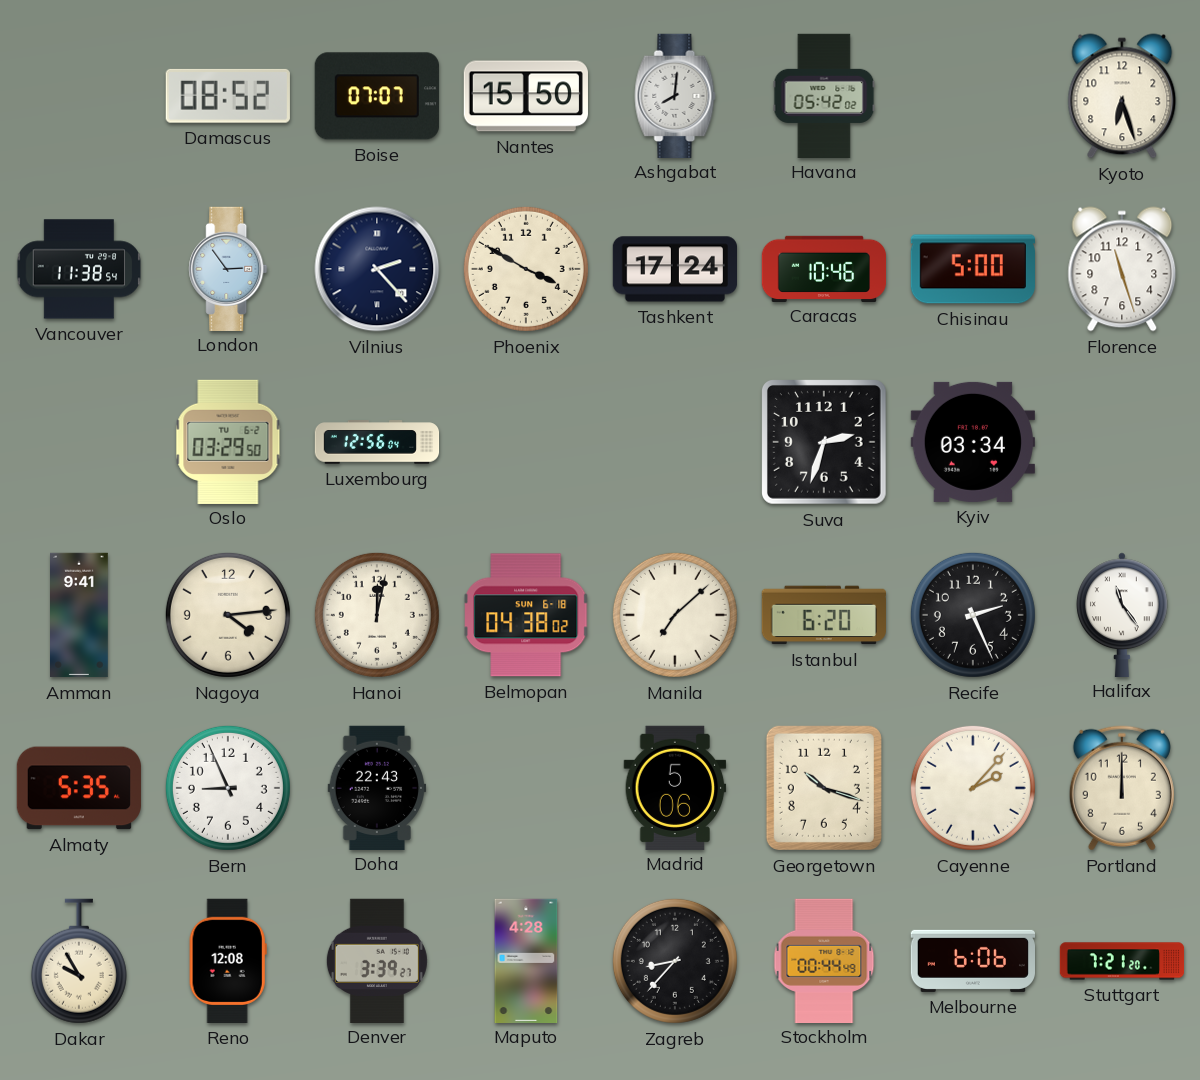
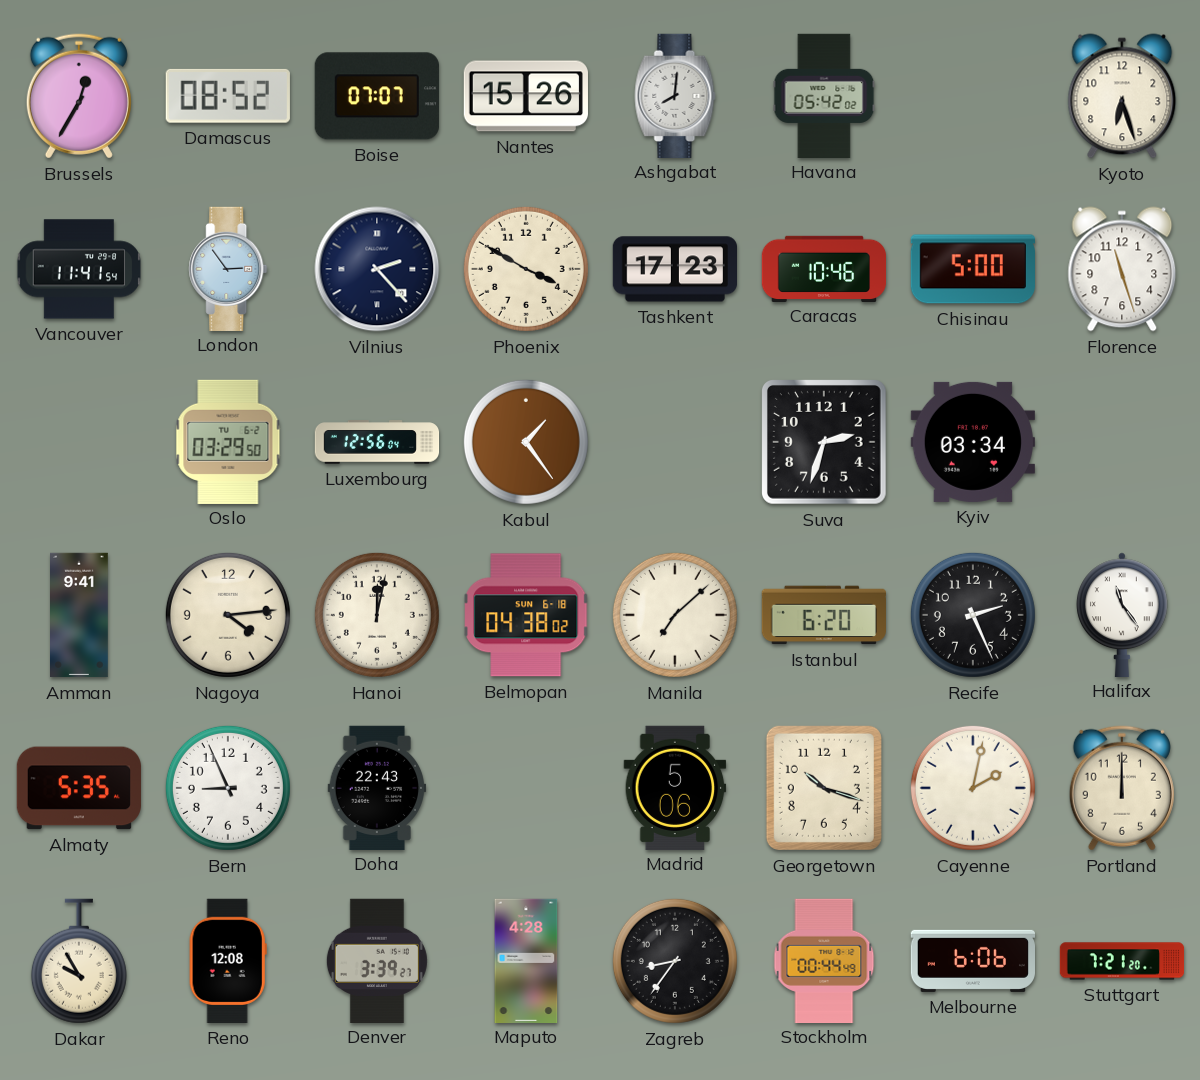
Brussels: none -> 12:35 (79, 96)
Nantes: 15:50 -> 15:26 (526, 96)
Vancouver: 11:38 -> 11:41 (79, 269)
Tashkent: 17:24 -> 17:23 (674, 269)
Kabul: none -> 1:24 (526, 442)
Cayenne: 2:07 -> 2:02 (973, 788)
Zagreb: 8:37 -> 8:36 (675, 961)
